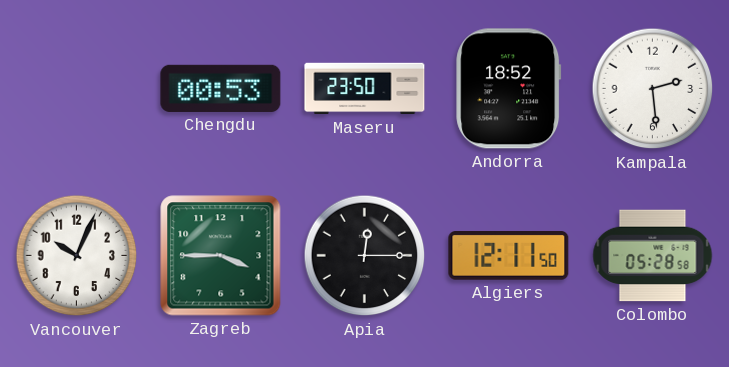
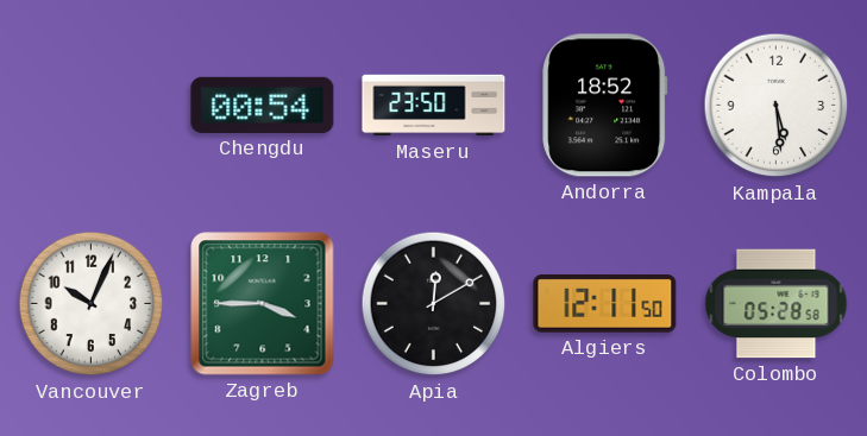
Chengdu: 00:53 -> 00:54 (263, 105)
Kampala: 2:29 -> 5:29 (777, 106)
Apia: 12:15 -> 12:10 (434, 304)
